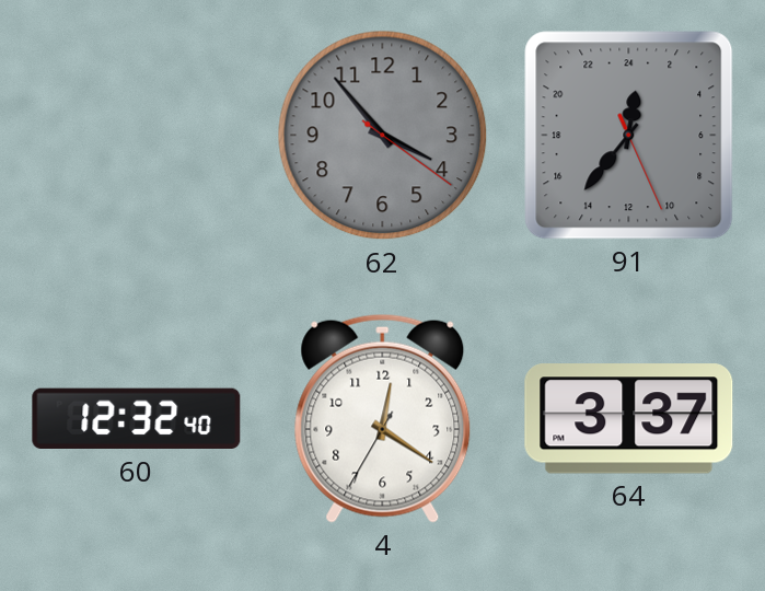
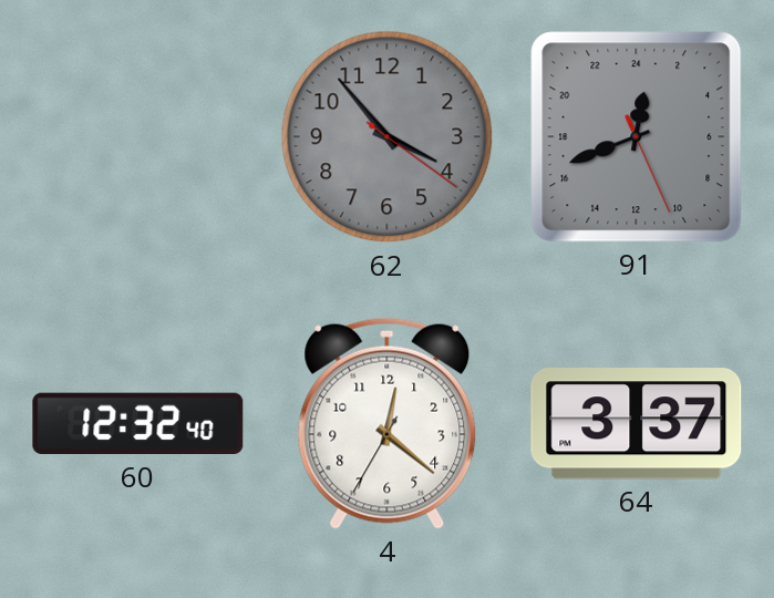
91: 0:36 -> 0:41 (637, 137)
4: 12:20 -> 12:21 (388, 423)
